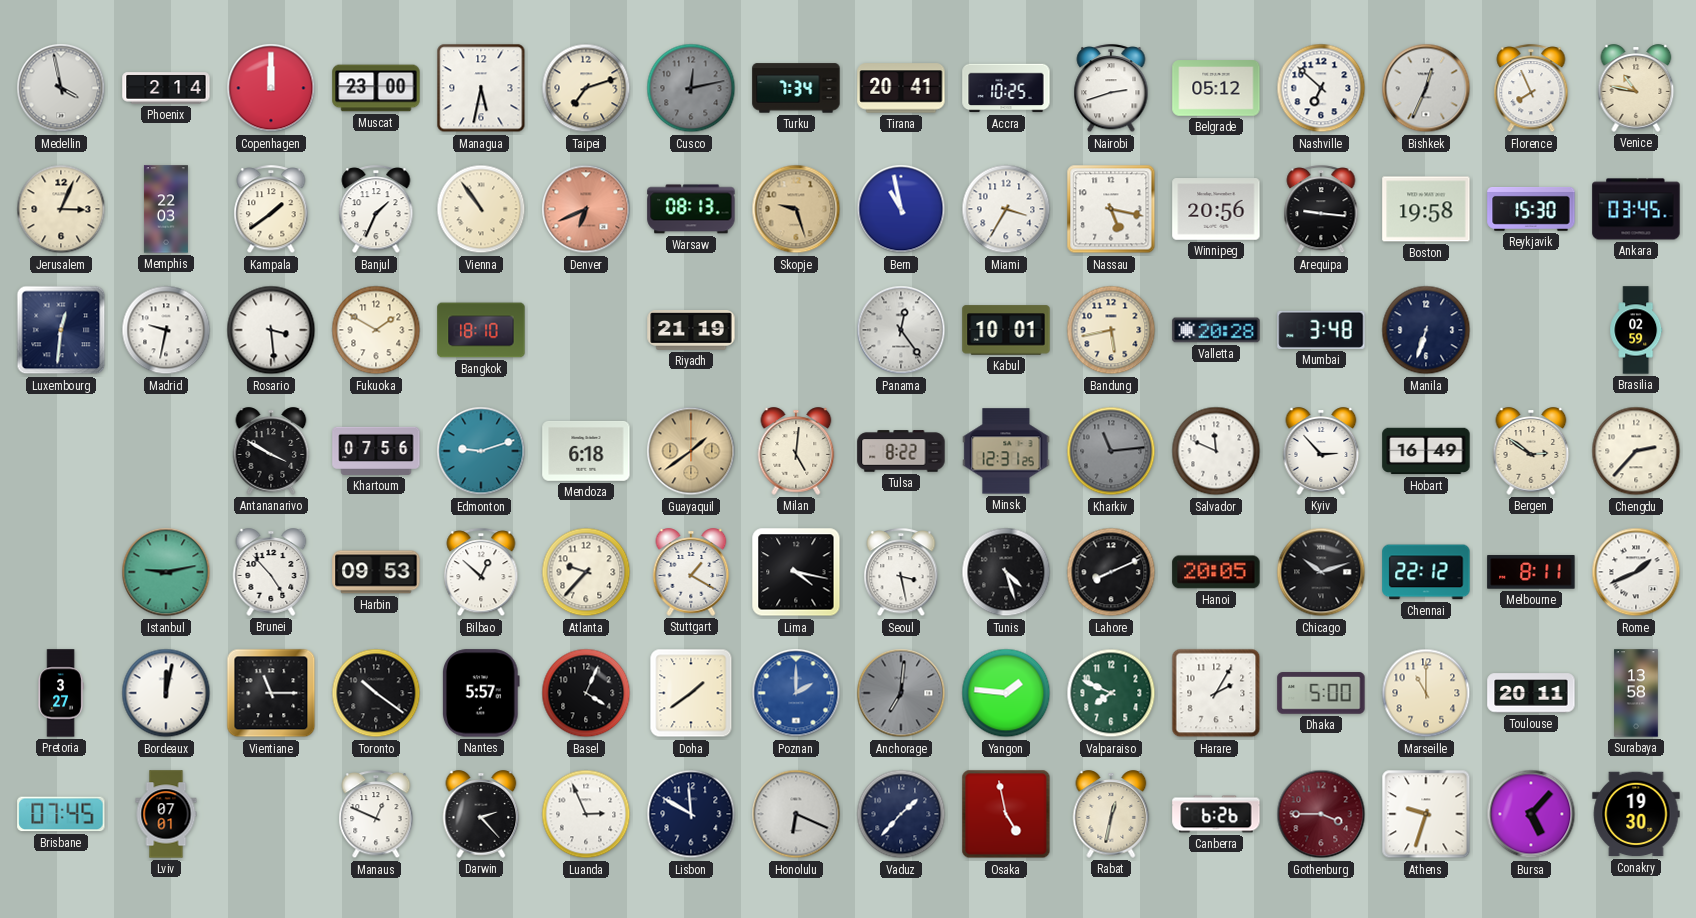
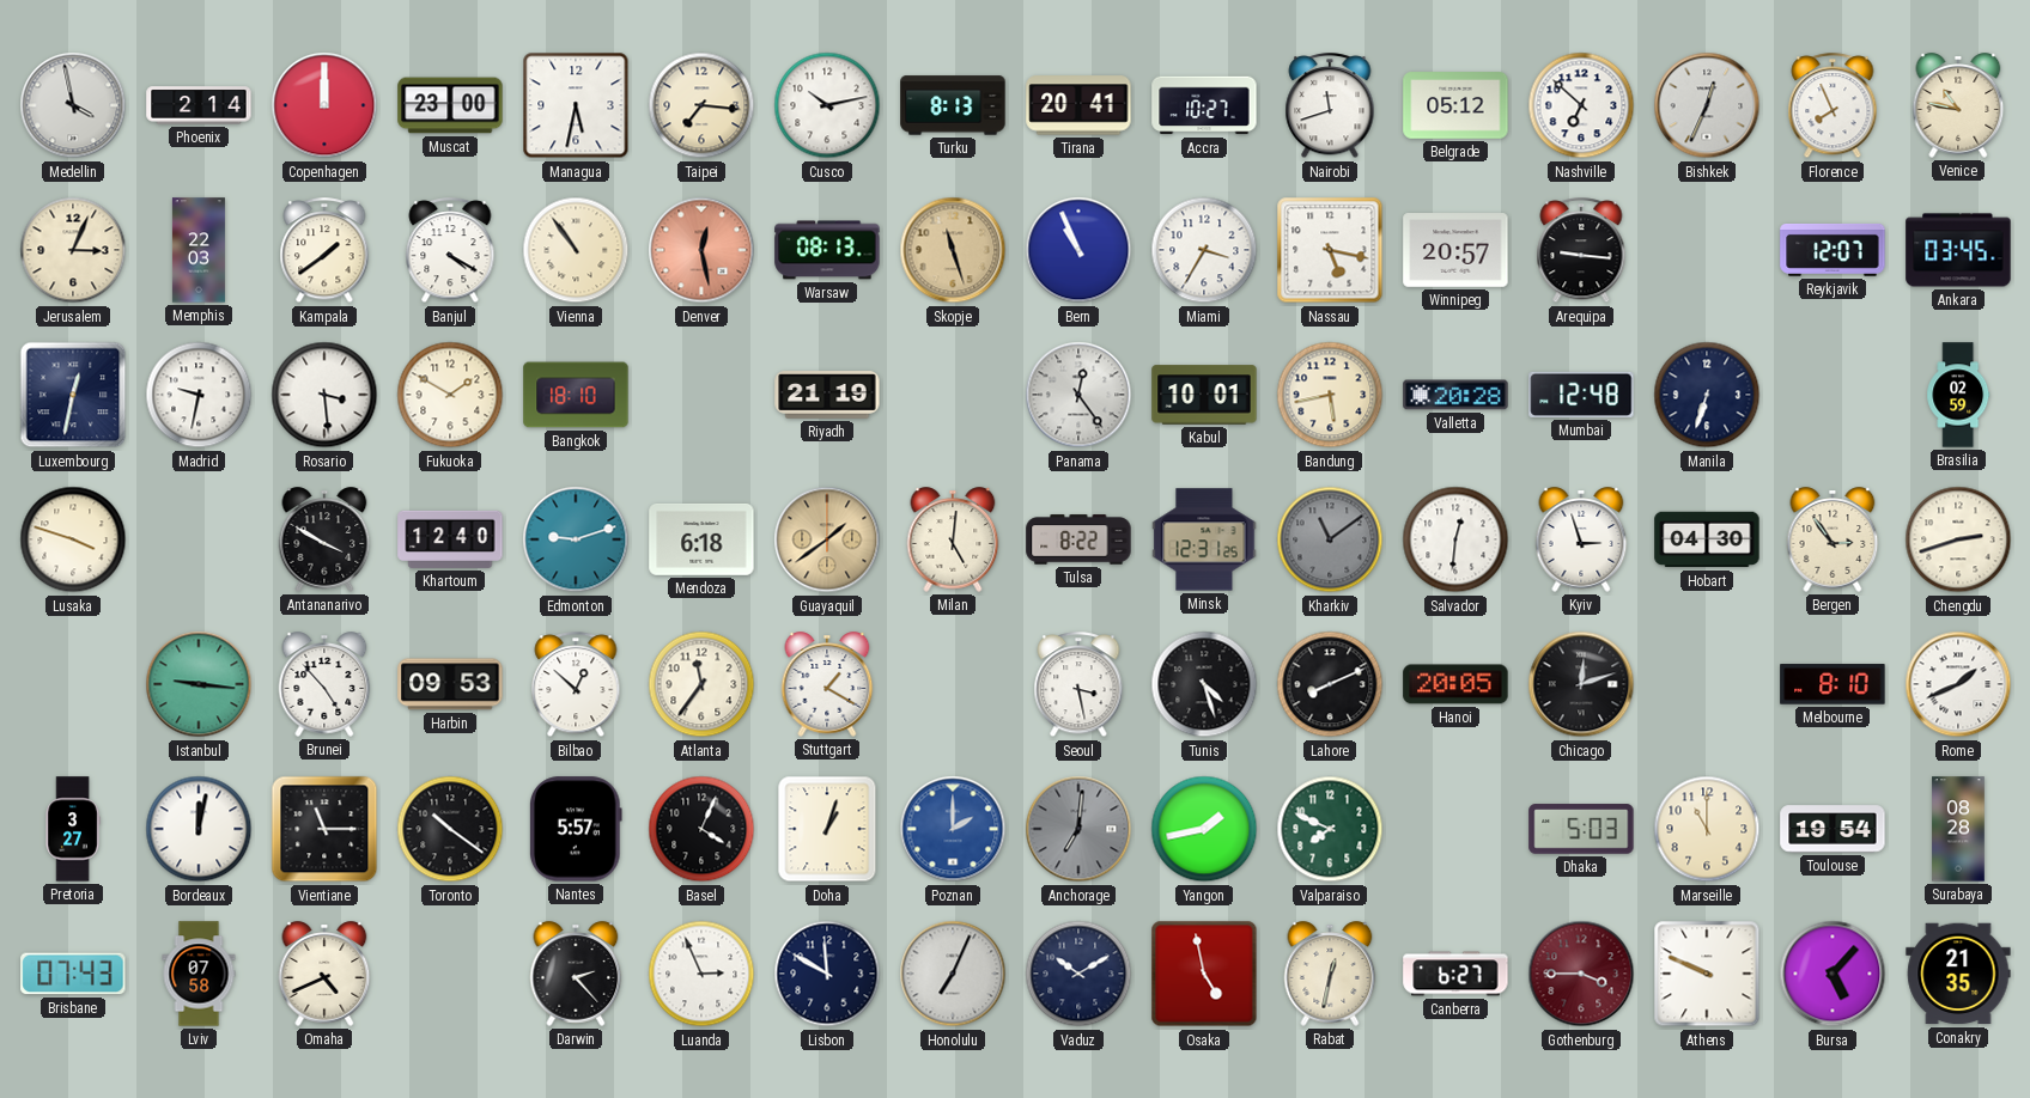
Taipei: 7:12 -> 7:16 (701, 105)
Cusco: 12:13 -> 10:13 (827, 105)
Cusco dial: grey -> white (827, 105)
Turku: 7:34 -> 8:13 (953, 105)
Accra: 10:25 -> 10:27 (1204, 105)
Nairobi: 2:42 -> 11:42 (1330, 106)
Banjul: 1:34 -> 4:20 (450, 251)
Denver: 6:41 -> 12:28 (701, 250)
Skopje: 9:27 -> 11:27 (953, 250)
Bern: 10:58 -> 10:56 (1078, 250)
Winnipeg: 20:56 -> 20:57 (1455, 250)
Boston: 19:58 -> none (1426, 209)
Reykjavik: 15:30 -> 12:07 (1833, 250)
Luxembourg: 12:31 -> 12:32 (73, 395)
Mumbai: 3:48 -> 12:48 (1581, 395)
Lusaka: none -> 3:48 (73, 539)
Khartoum: 07:56 -> 12:40 (450, 539)
Kharkiv: 11:14 -> 11:09 (1330, 539)
Salvador: 11:49 -> 12:31 (1455, 539)
Kyiv: 2:53 -> 2:57 (1581, 539)
Hobart: 16:49 -> 04:30 (1707, 539)
Bergen: 2:51 -> 2:54 (1833, 539)
Chengdu: 2:37 -> 2:42 (1958, 539)
Istanbul: 9:13 -> 9:16 (199, 684)
Atlanta: 9:37 -> 11:36 (701, 684)
Lima: 4:17 -> none (796, 572)
Chicago: 10:12 -> 12:12 (1581, 684)
Chennai: 22:12 -> none (1426, 572)
Melbourne: 8:11 -> 8:10 (1833, 684)
Doha: 1:39 -> 1:03 (827, 829)
Yangon: 1:46 -> 1:43 (1204, 829)
Harare: 2:05 -> none (1216, 693)
Dhaka: 5:00 -> 5:03 (1581, 829)
Toulouse: 20:11 -> 19:54 (1833, 829)
Surabaya: 13:58 -> 08:28 (1958, 829)
Brisbane: 07:45 -> 07:43 (73, 974)
Lviv: 07:01 -> 07:58 (199, 974)
Omaha: none -> 4:41 (324, 974)
Manaus: 12:49 -> none (376, 815)
Honolulu: 6:19 -> 7:04 (953, 974)
Vaduz: 1:37 -> 10:10 (1078, 974)
Canberra: 6:26 -> 6:27 (1455, 974)
Athens: 9:33 -> 9:49 (1707, 974)
Conakry: 19:30 -> 21:35 (1958, 974)
